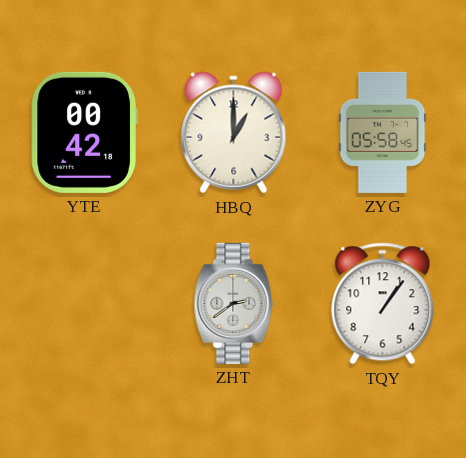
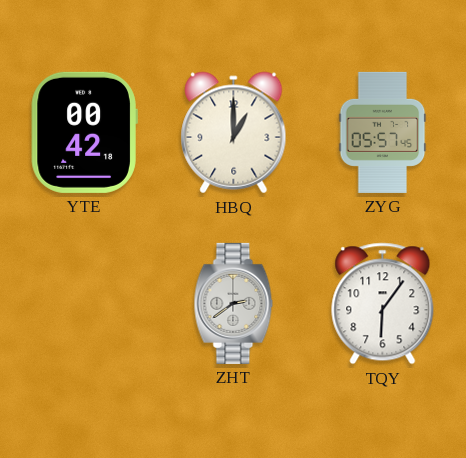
ZYG: 05:58 -> 05:57 (383, 132)
TQY: 1:06 -> 6:06 (383, 304)
